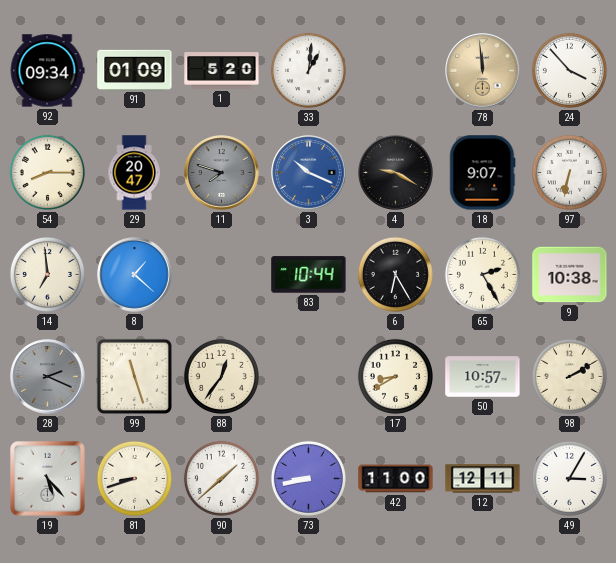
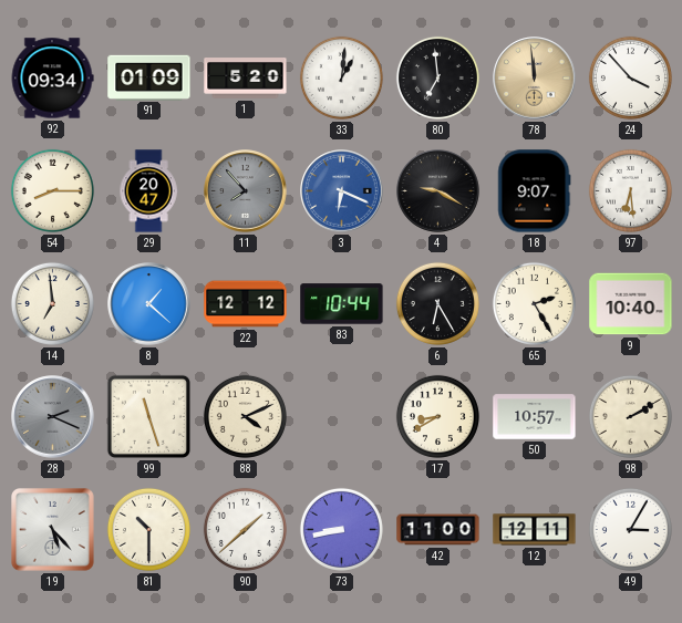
80: none -> 6:59 (437, 77)
11: 7:48 -> 7:53 (246, 191)
3: 10:19 -> 6:19 (342, 191)
97: 6:32 -> 6:29 (630, 190)
22: none -> 12:12 (246, 304)
9: 10:38 -> 10:40 (631, 304)
88: 12:36 -> 4:11 (245, 416)
81: 8:42 -> 10:30 (148, 529)
